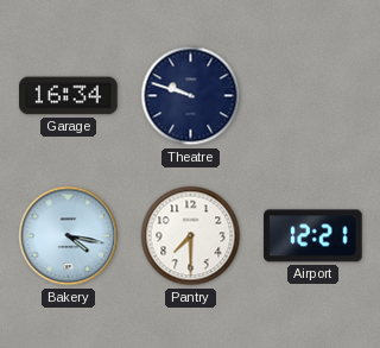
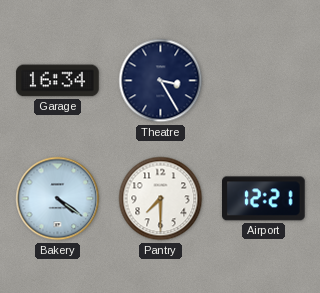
Theatre: 9:48 -> 3:25 (161, 81)
Bakery: 4:17 -> 4:21 (58, 199)
